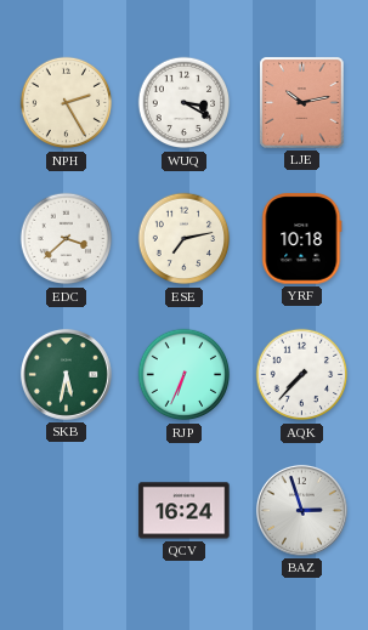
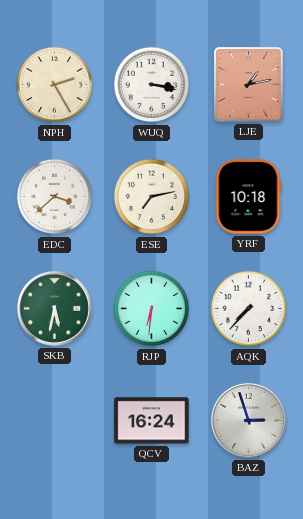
WUQ: 3:20 -> 3:17 (152, 85)
LJE: 10:13 -> 1:13 (249, 85)
RJP: 6:34 -> 6:31 (152, 309)
